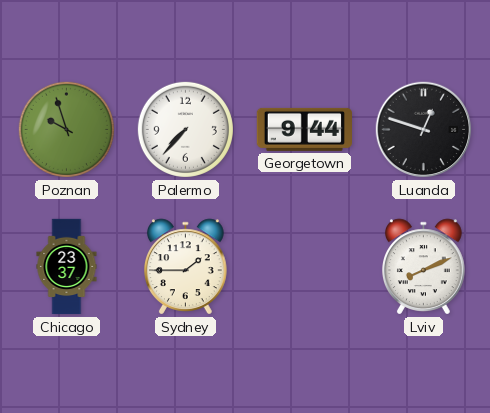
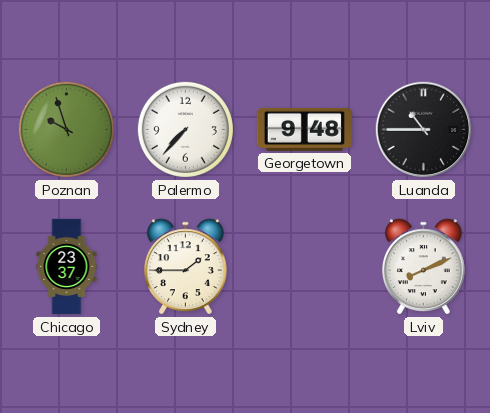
Georgetown: 9:44 -> 9:48 (304, 129)
Luanda: 12:48 -> 10:45 (424, 130)
